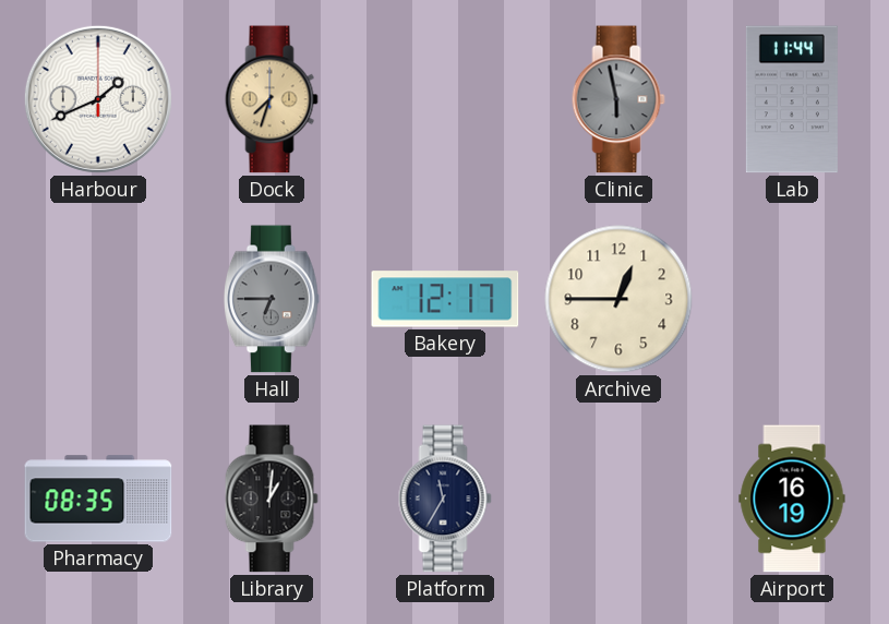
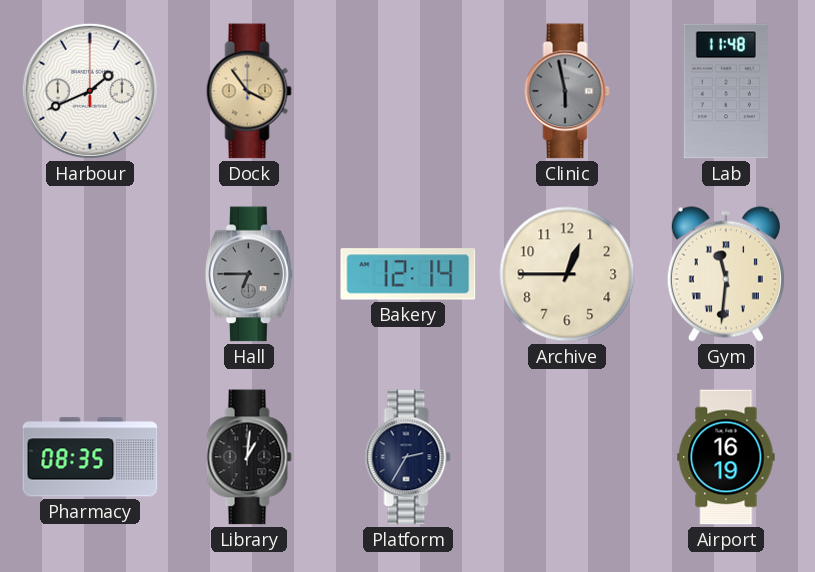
Dock: 7:33 -> 3:54 (249, 91)
Lab: 11:44 -> 11:48 (726, 91)
Bakery: 12:17 -> 12:14 (408, 274)
Gym: none -> 11:31 (726, 274)
Platform: 11:35 -> 2:35 (408, 457)
